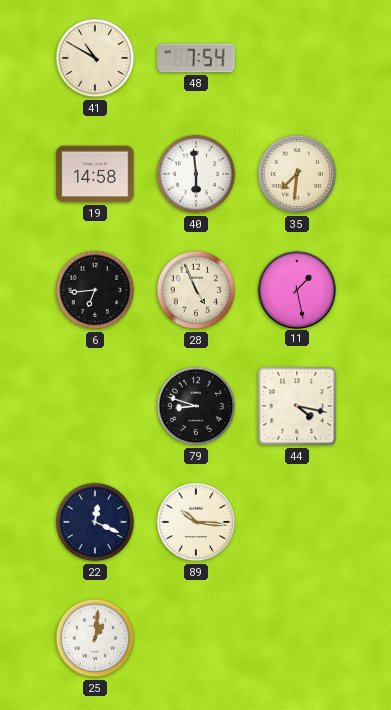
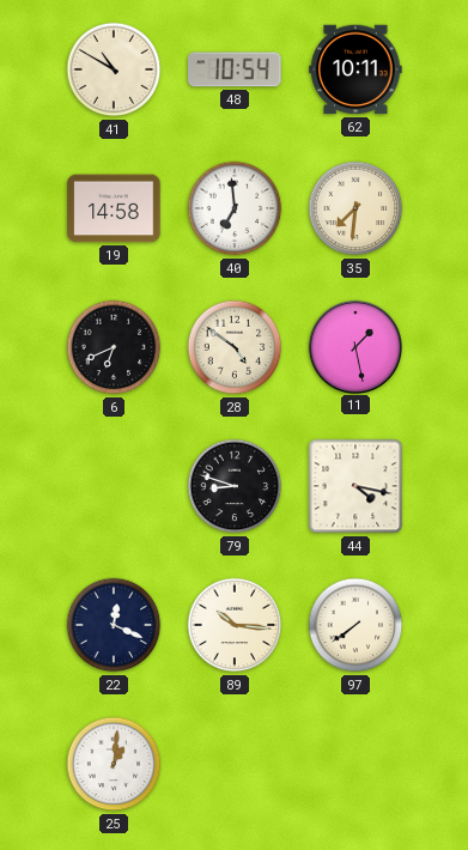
48: 7:54 -> 10:54 (235, 69)
62: none -> 10:11 (355, 69)
40: 5:59 -> 6:59 (235, 208)
6: 6:44 -> 6:41 (114, 347)
28: 4:56 -> 4:51 (235, 347)
97: none -> 7:39 (355, 625)
